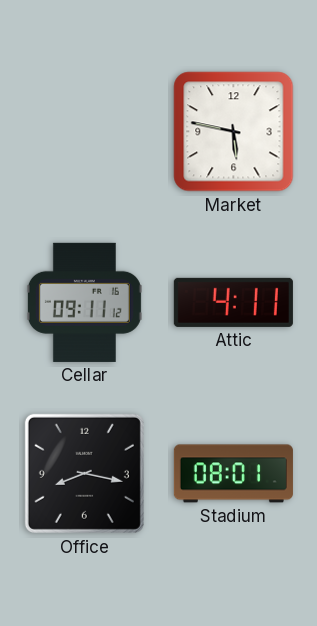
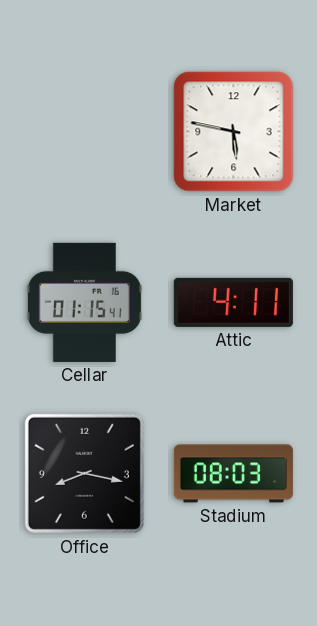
Cellar: 09:11 -> 01:15 (84, 302)
Stadium: 08:01 -> 08:03 (233, 474)
